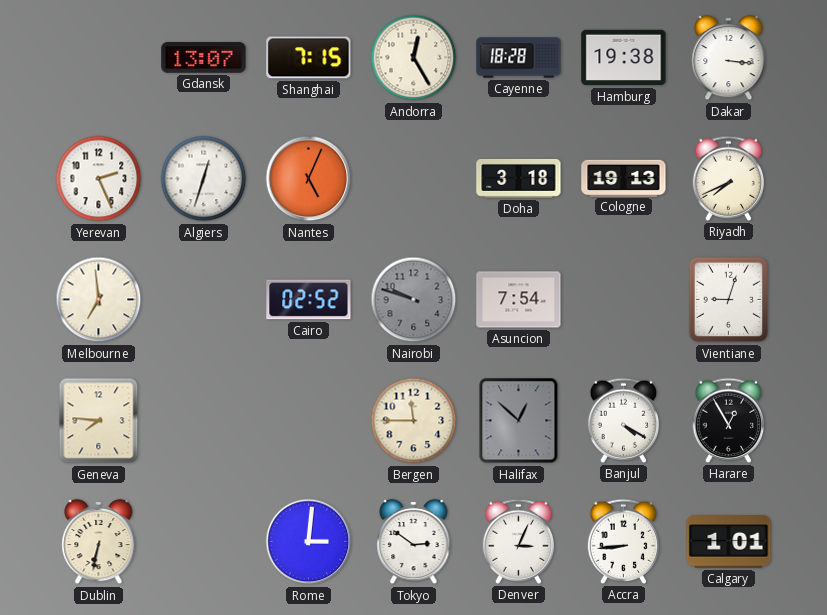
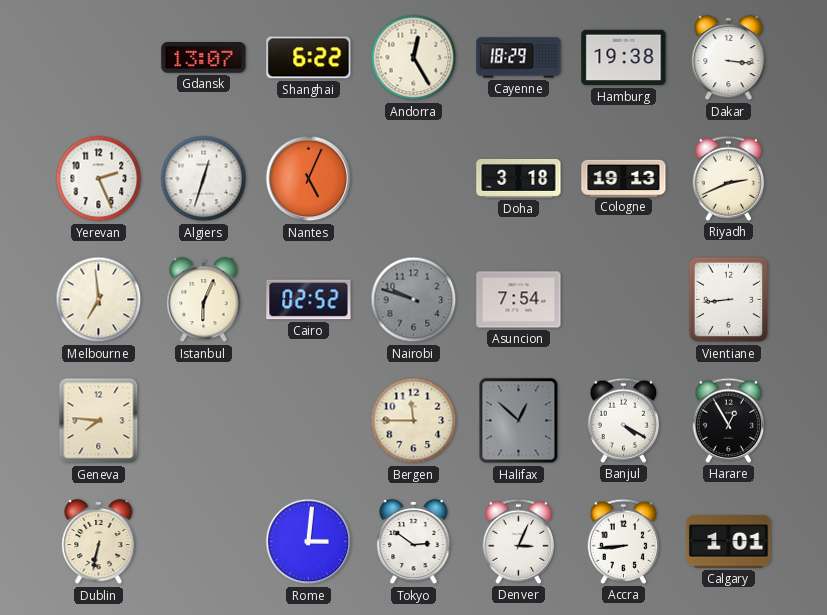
Shanghai: 7:15 -> 6:22 (309, 58)
Cayenne: 18:28 -> 18:29 (519, 58)
Riyadh: 7:41 -> 2:41 (729, 178)
Istanbul: none -> 6:04 (204, 300)
Vientiane: 9:03 -> 8:44 (729, 300)
